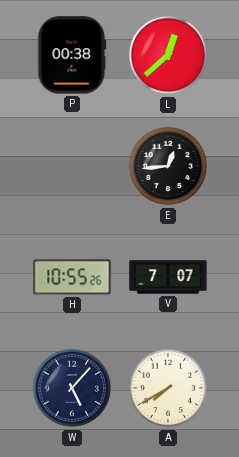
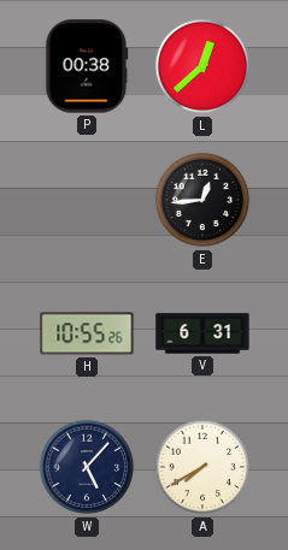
V: 7:07 -> 6:31 (202, 333)
